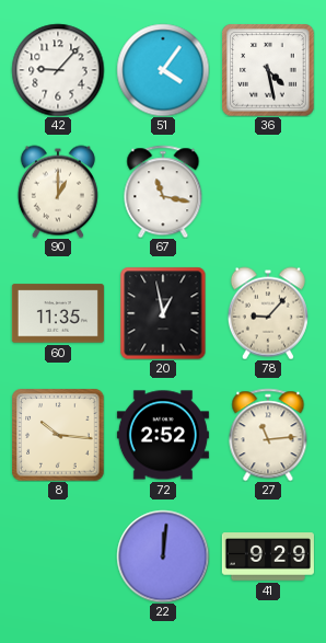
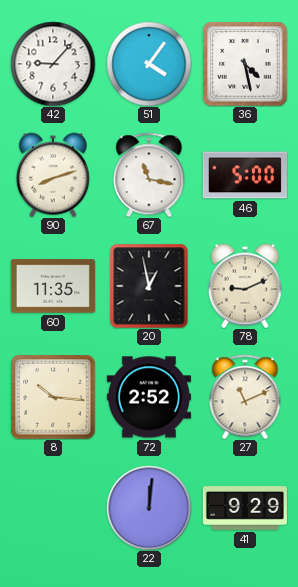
90: 1:00 -> 8:12 (53, 175)
46: none -> 5:00 (245, 175)
78: 9:07 -> 9:11 (245, 286)
27: 11:14 -> 11:11 (245, 397)
